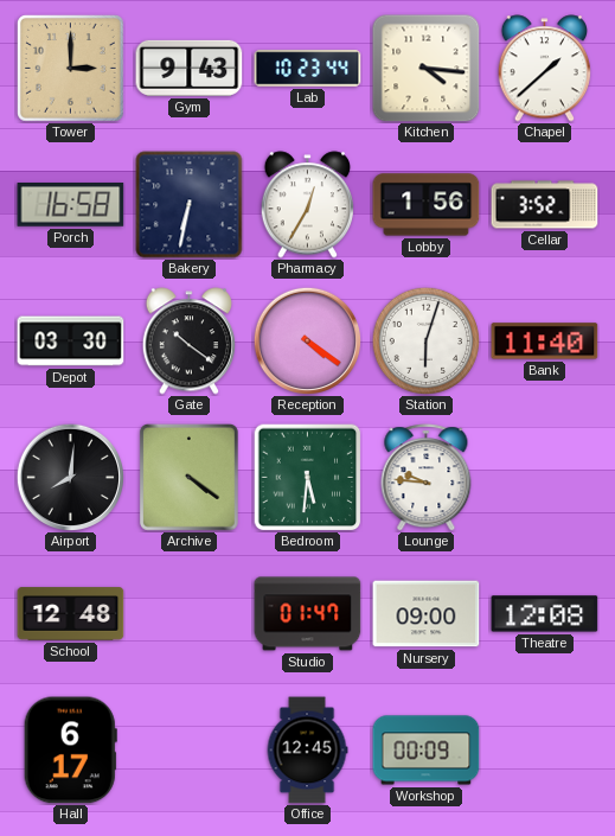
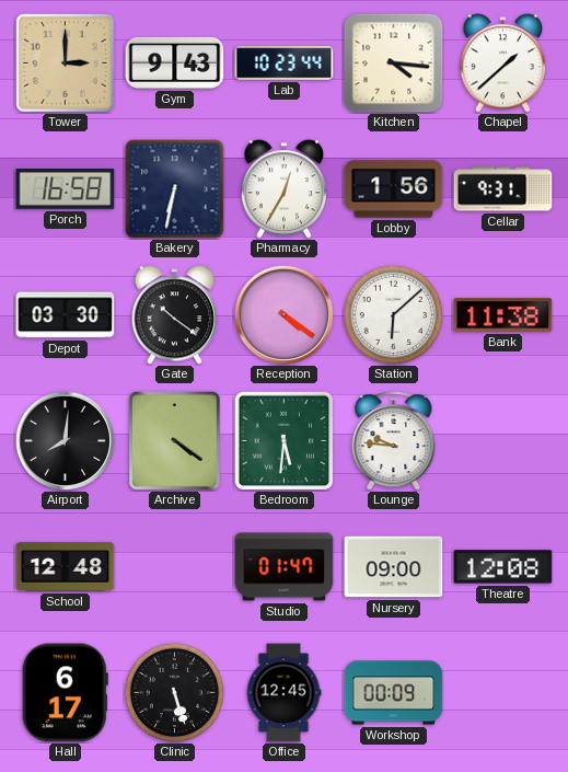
Cellar: 3:52 -> 9:31 (503, 189)
Station: 6:03 -> 6:08 (393, 314)
Bank: 11:40 -> 11:38 (503, 315)
Clinic: none -> 5:27 (174, 692)
